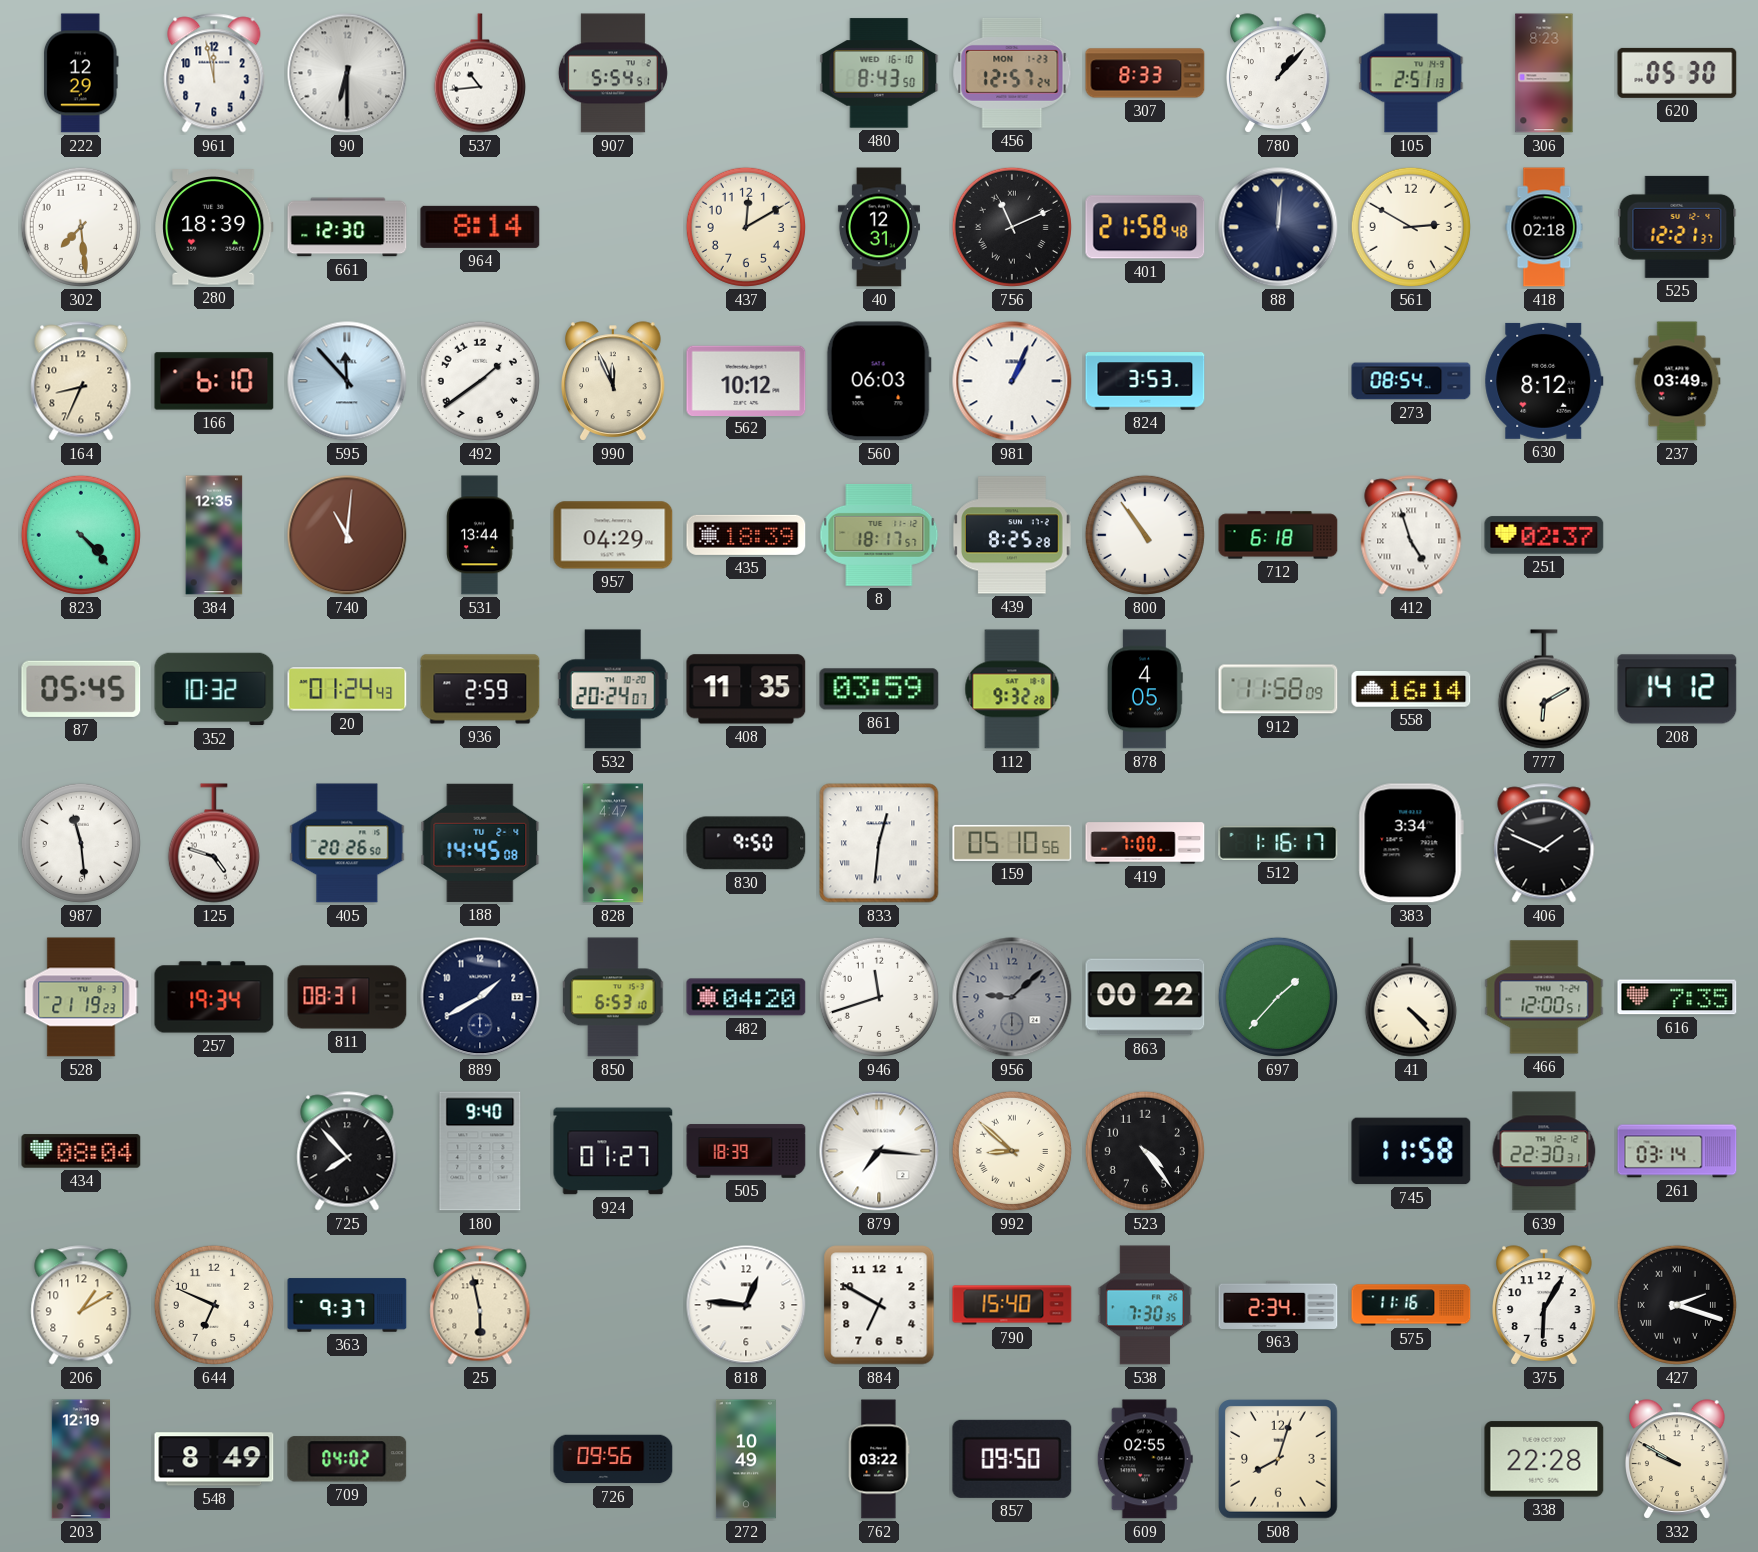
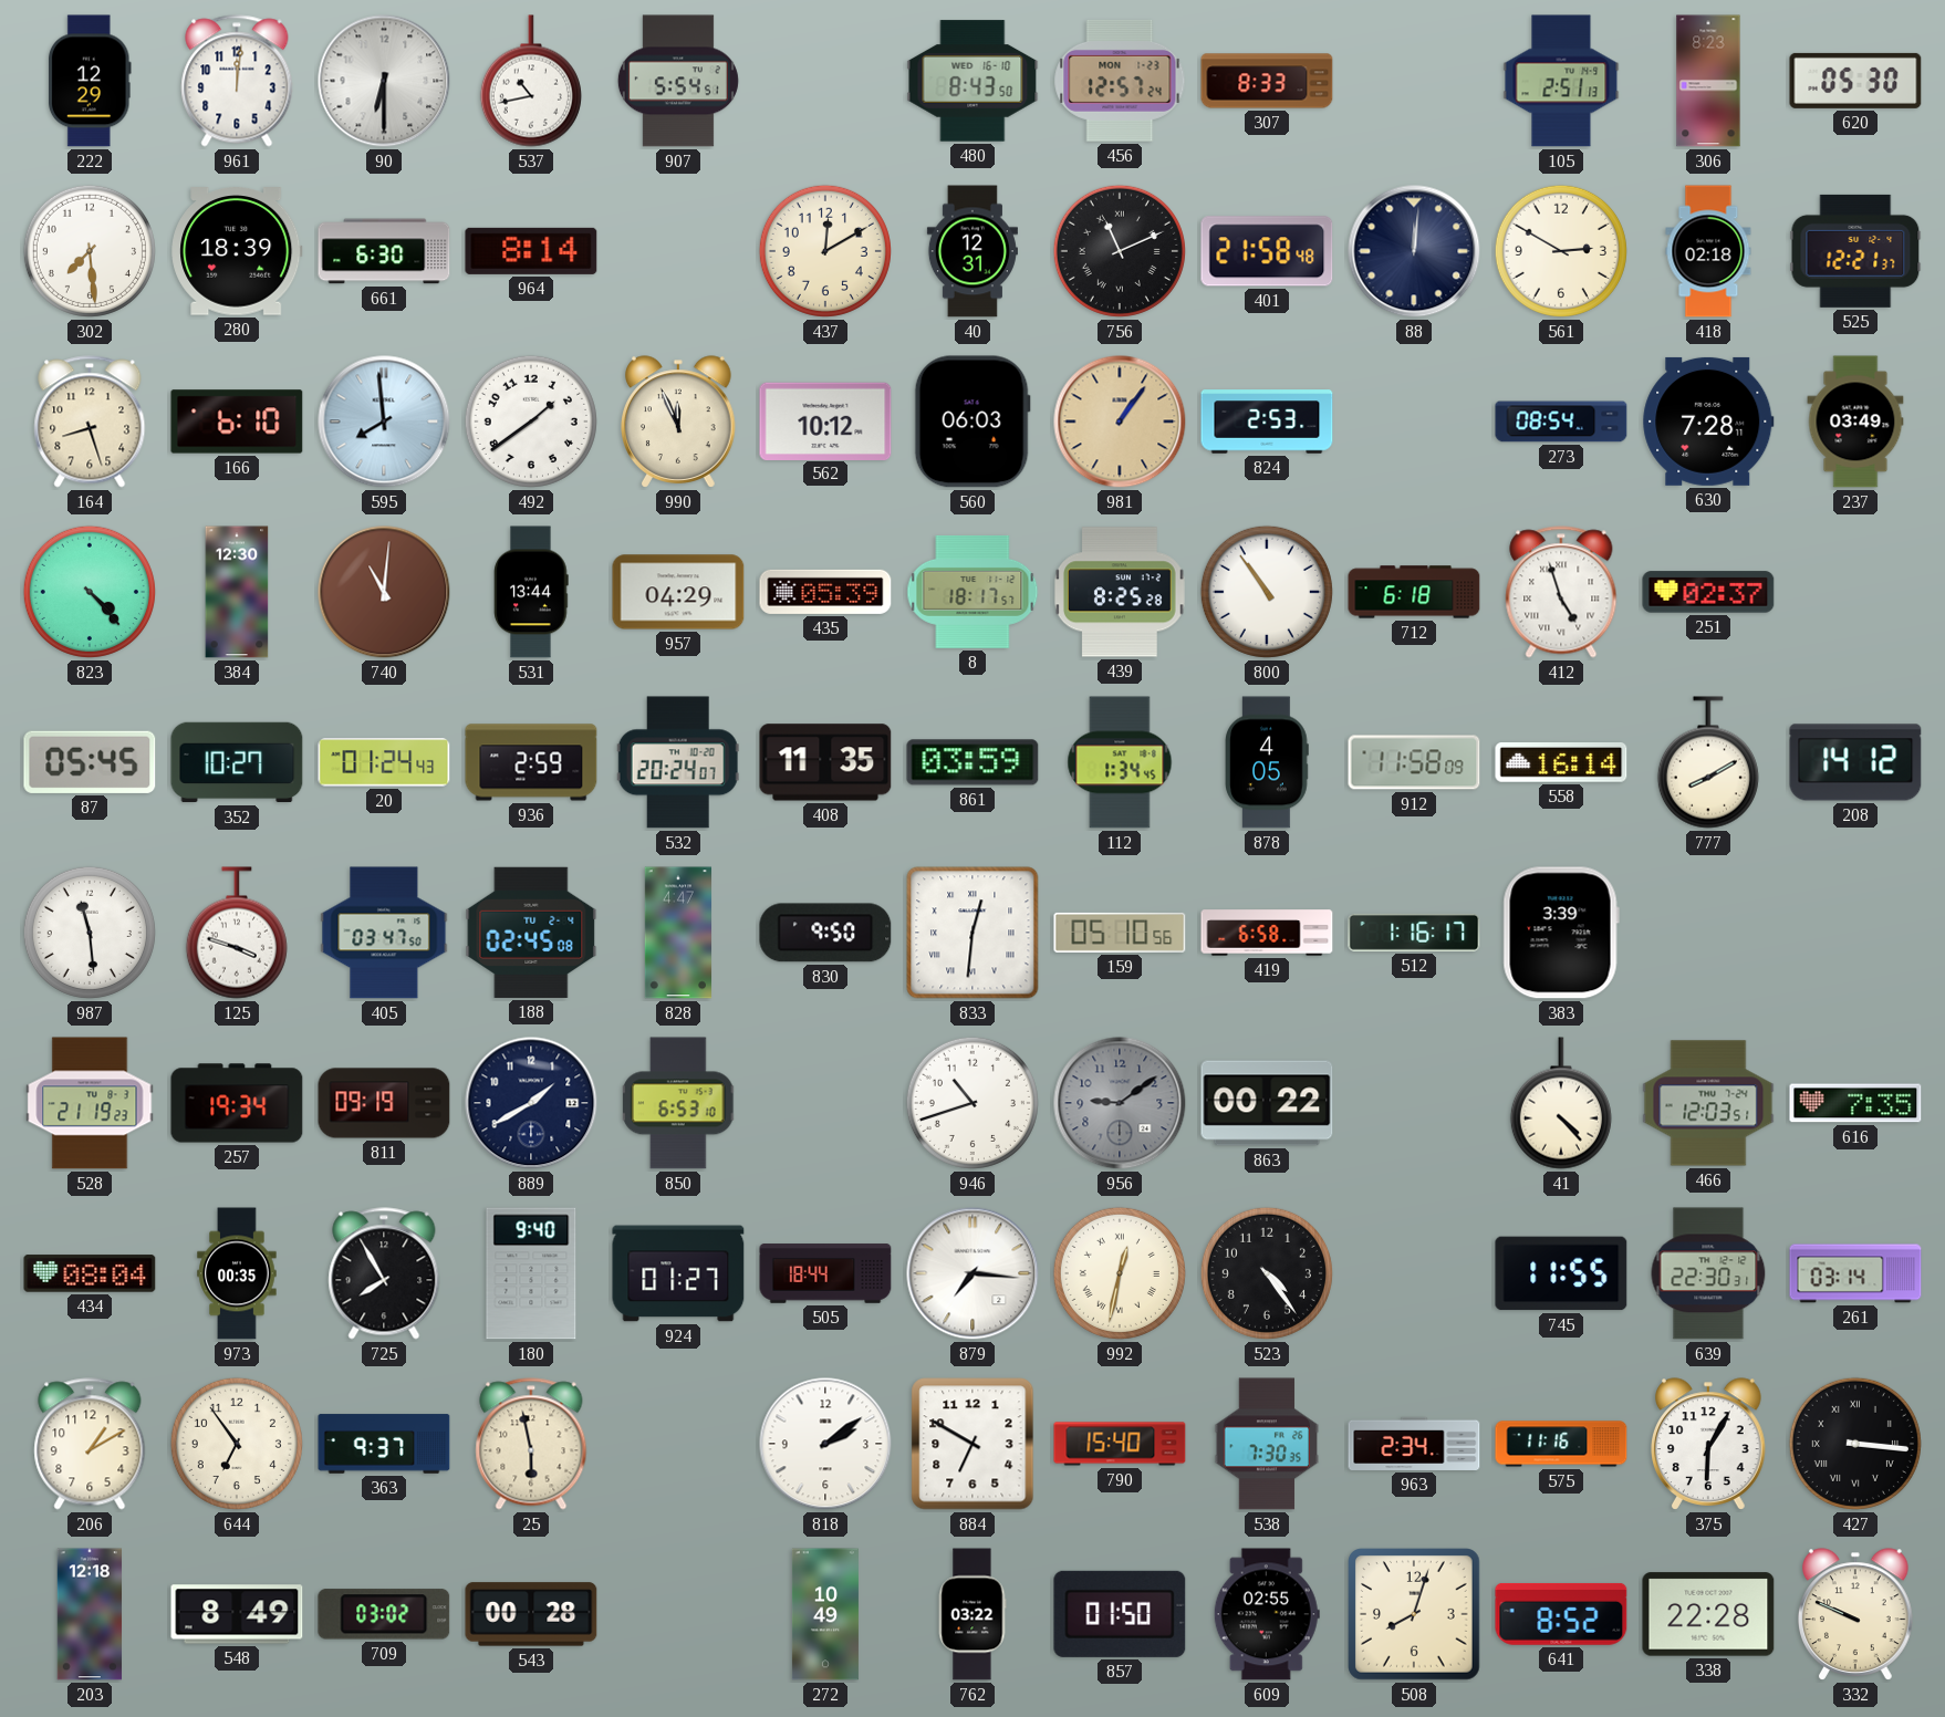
961: 11:58 -> 12:01 (237, 81)
537: 10:44 -> 10:43 (531, 81)
780: 1:07 -> none (1279, 73)
661: 12:30 -> 6:30 (384, 251)
164: 8:34 -> 8:27 (90, 422)
595: 11:53 -> 7:59 (384, 422)
981: 1:04 -> 1:06 (1120, 422)
981 dial: white -> champagne (1120, 422)
824: 3:53 -> 2:53 (1267, 422)
630: 8:12 -> 7:28 (1708, 422)
384: 12:35 -> 12:30 (237, 592)
435: 18:39 -> 05:39 (825, 592)
352: 10:32 -> 10:27 (237, 762)
112: 9:32 -> 1:34 (1120, 762)
777: 6:10 -> 8:10 (1708, 762)
125: 4:48 -> 3:48 (237, 933)
405: 20:26 -> 03:47 (384, 933)
188: 14:45 -> 02:45 (531, 933)
419: 7:00 -> 6:58 (1267, 933)
383: 3:34 -> 3:39 (1561, 933)
406: 1:49 -> none (1544, 843)
811: 08:31 -> 09:19 (384, 1103)
482: 04:20 -> none (746, 997)
946: 11:42 -> 10:42 (972, 1103)
956: 9:08 -> 9:09 (1120, 1103)
697: 1:37 -> none (1278, 997)
466: 12:00 -> 12:03 (1708, 1103)
973: none -> 00:35 (237, 1273)
725: 7:53 -> 7:55 (384, 1273)
505: 18:39 -> 18:44 (825, 1273)
992: 8:52 -> 12:32 (1120, 1273)
745: 11:58 -> 11:55 (1561, 1273)
644: 6:49 -> 6:54 (237, 1444)
818: 12:46 -> 2:09 (825, 1444)
427: 2:18 -> 3:16 (1855, 1444)
203: 12:19 -> 12:18 (90, 1614)
709: 04:02 -> 03:02 (384, 1614)
543: none -> 00:28 (531, 1614)
726: 09:56 -> none (613, 1459)
857: 09:50 -> 01:50 (1120, 1614)
641: none -> 8:52 (1561, 1614)
332: 9:50 -> 9:49 (1856, 1614)
